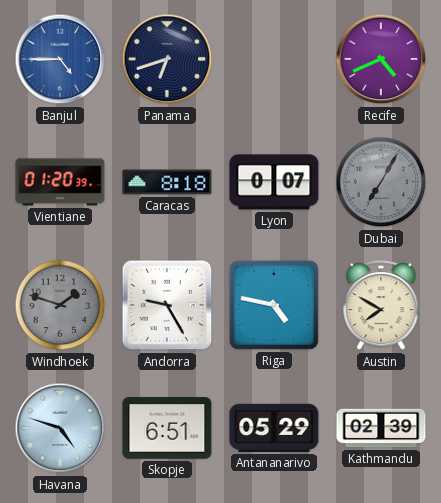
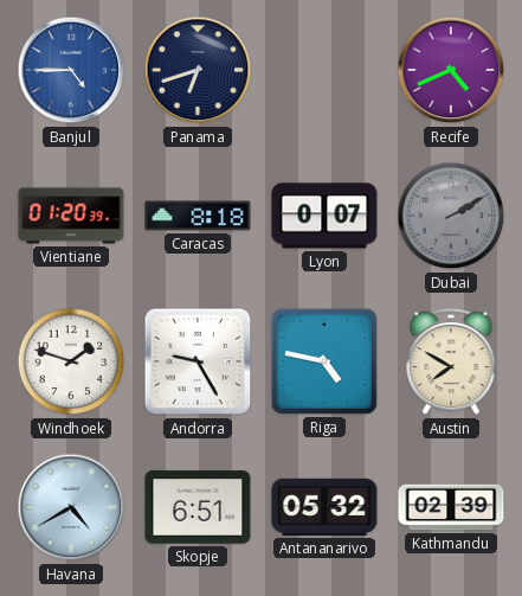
Dubai: 7:05 -> 2:10 (451, 216)
Windhoek dial: grey -> white (71, 361)
Havana: 4:48 -> 4:40 (71, 507)
Antananarivo: 05:29 -> 05:32 (324, 507)
